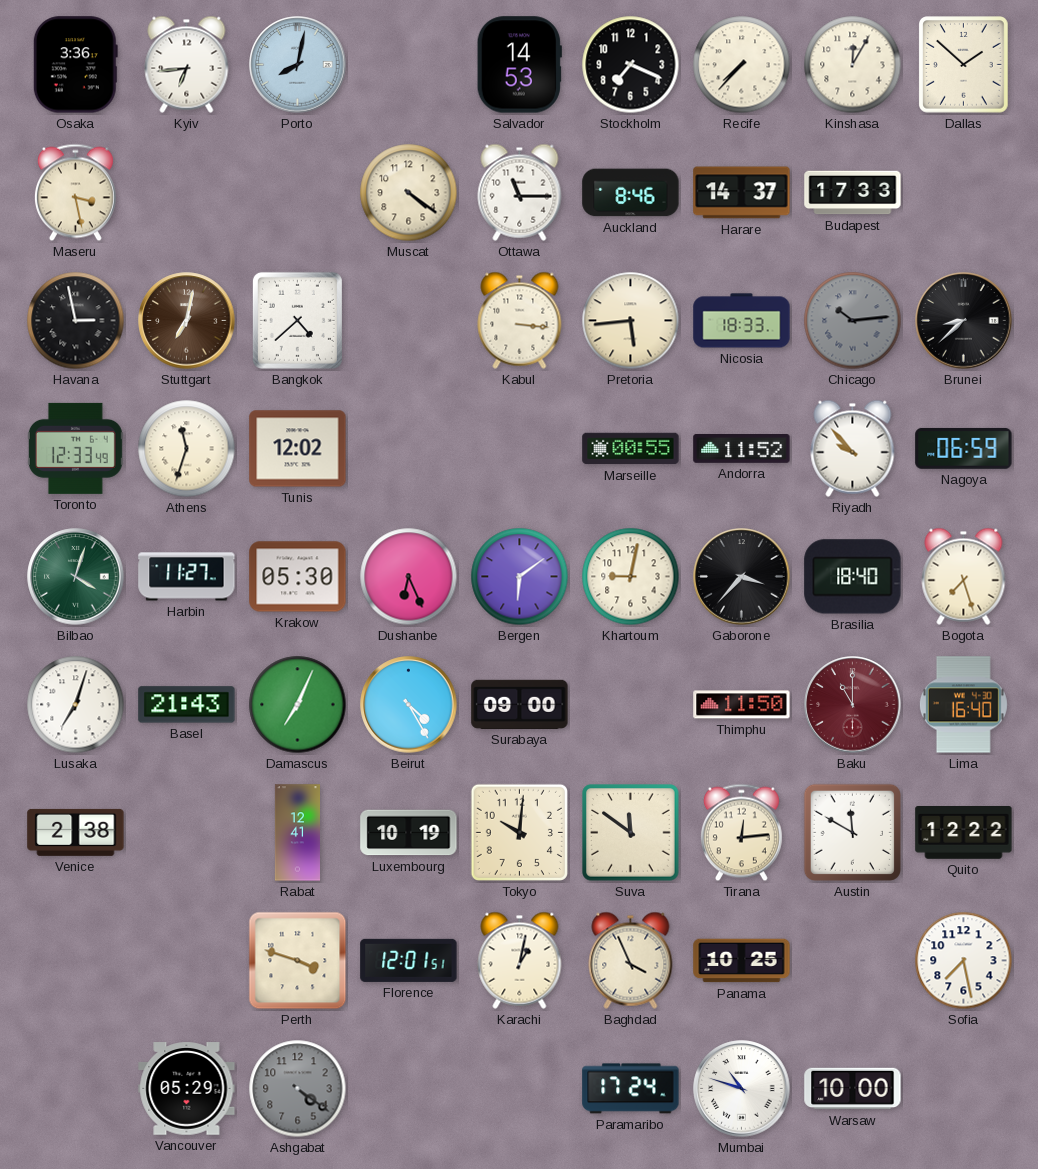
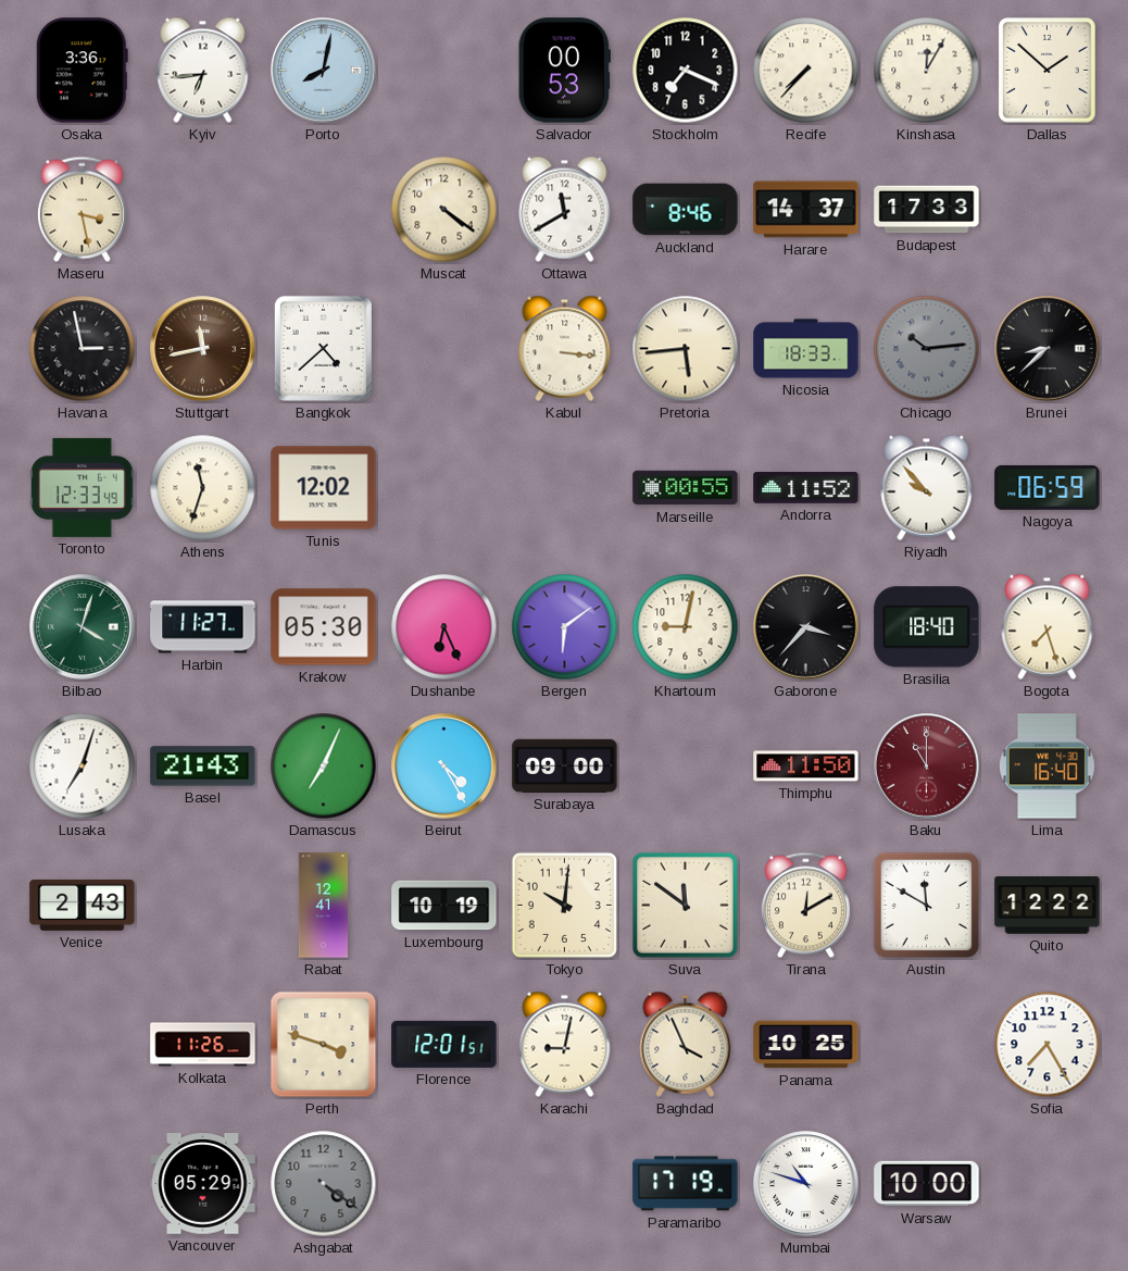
Salvador: 14:53 -> 00:53 (564, 71)
Ottawa: 11:15 -> 11:40 (565, 209)
Stuttgart: 7:02 -> 11:43 (203, 349)
Venice: 2:38 -> 2:43 (83, 905)
Tirana: 12:14 -> 12:10 (805, 906)
Kolkata: none -> 11:26 (203, 1045)
Karachi: 1:02 -> 9:02 (565, 1044)
Sofia: 7:28 -> 7:25 (1048, 1045)
Paramaribo: 17:24 -> 17:19 (686, 1184)
